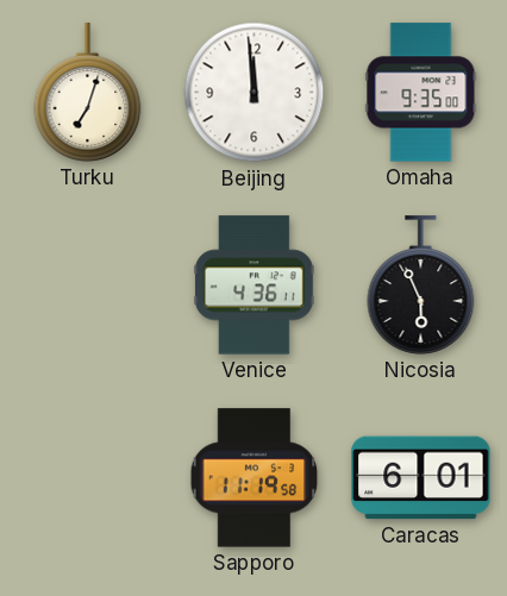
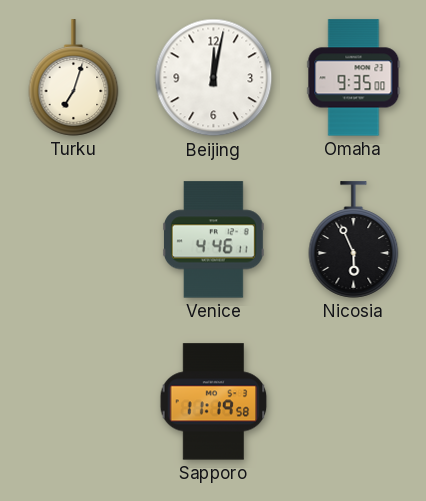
Beijing: 11:59 -> 12:02 (214, 78)
Venice: 4:36 -> 4:46 (213, 240)
Caracas: 6:01 -> none (421, 478)
